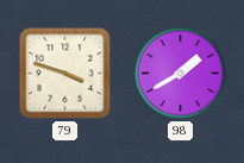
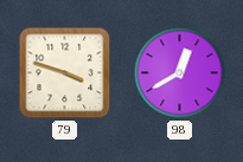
98: 1:40 -> 12:40 (180, 73)
